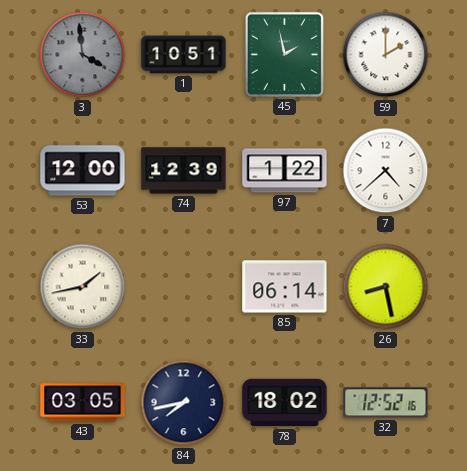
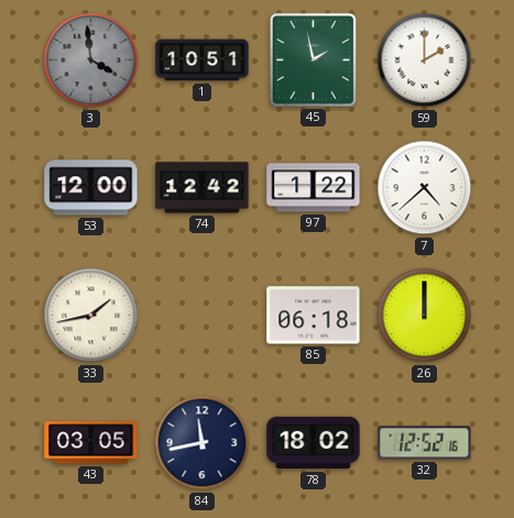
74: 12:39 -> 12:42 (203, 188)
85: 06:14 -> 06:18 (314, 316)
26: 8:28 -> 12:00 (425, 316)
84: 7:43 -> 11:43 (203, 443)
